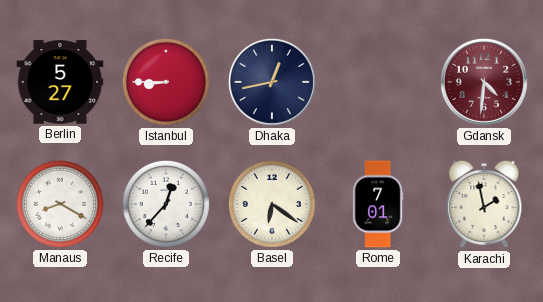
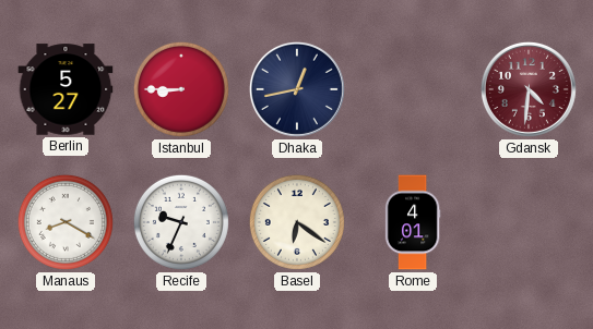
Recife: 12:37 -> 9:34 (181, 222)
Rome: 7:01 -> 4:01 (413, 222)
Karachi: 1:58 -> none (484, 204)
